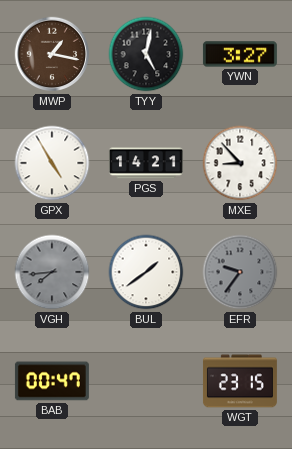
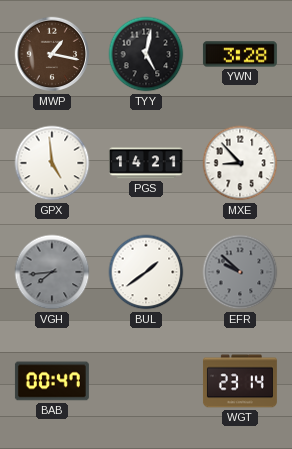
YWN: 3:27 -> 3:28 (240, 54)
GPX: 4:55 -> 4:59 (52, 163)
EFR: 9:36 -> 9:52 (240, 272)
WGT: 23:15 -> 23:14 (240, 381)
